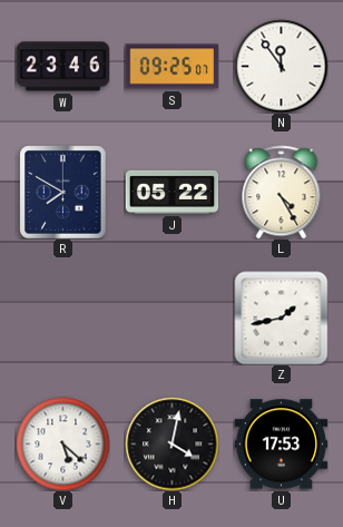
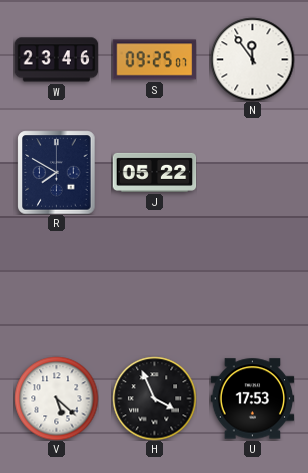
L: 4:25 -> none (282, 192)
Z: 1:43 -> none (281, 318)
H: 4:02 -> 3:56 (154, 398)
